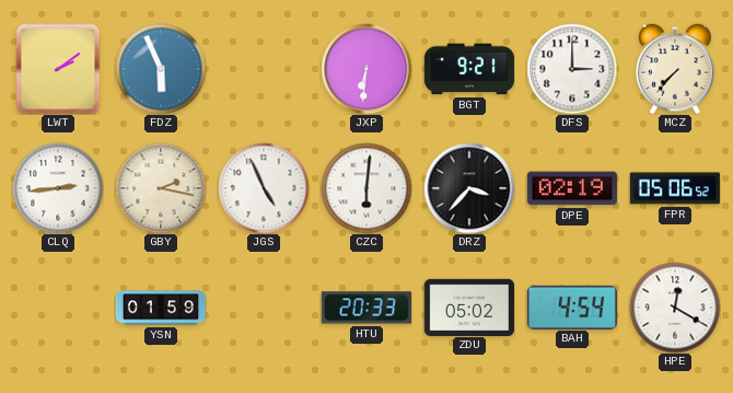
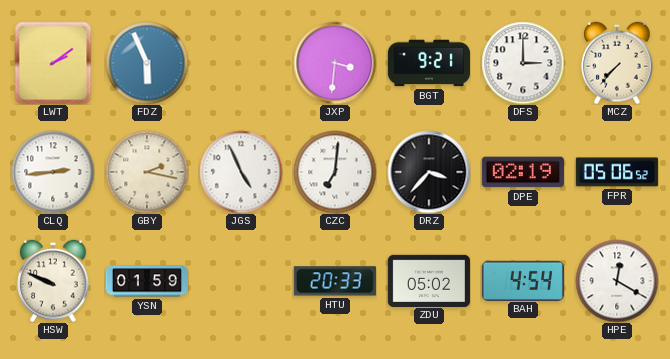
JXP: 6:31 -> 3:31 (335, 63)
CZC: 6:01 -> 7:01 (335, 172)
HSW: none -> 9:49 (53, 281)
